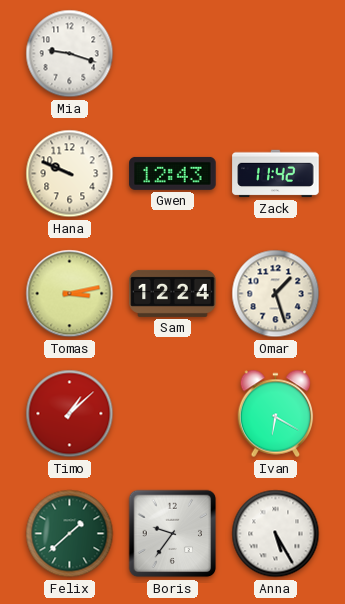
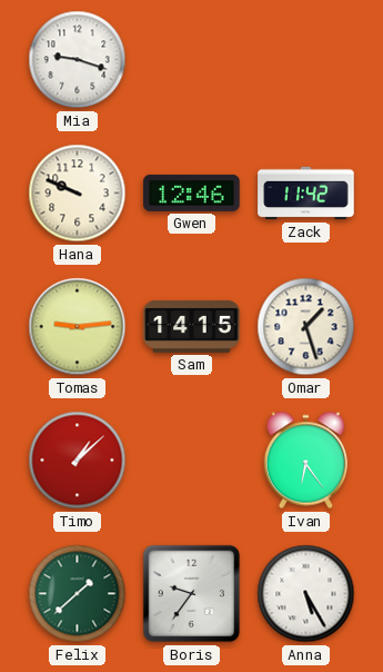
Gwen: 12:43 -> 12:46 (192, 192)
Tomas: 3:13 -> 9:14 (78, 327)
Sam: 12:24 -> 14:15 (192, 326)
Ivan: 6:20 -> 6:24 (306, 461)
